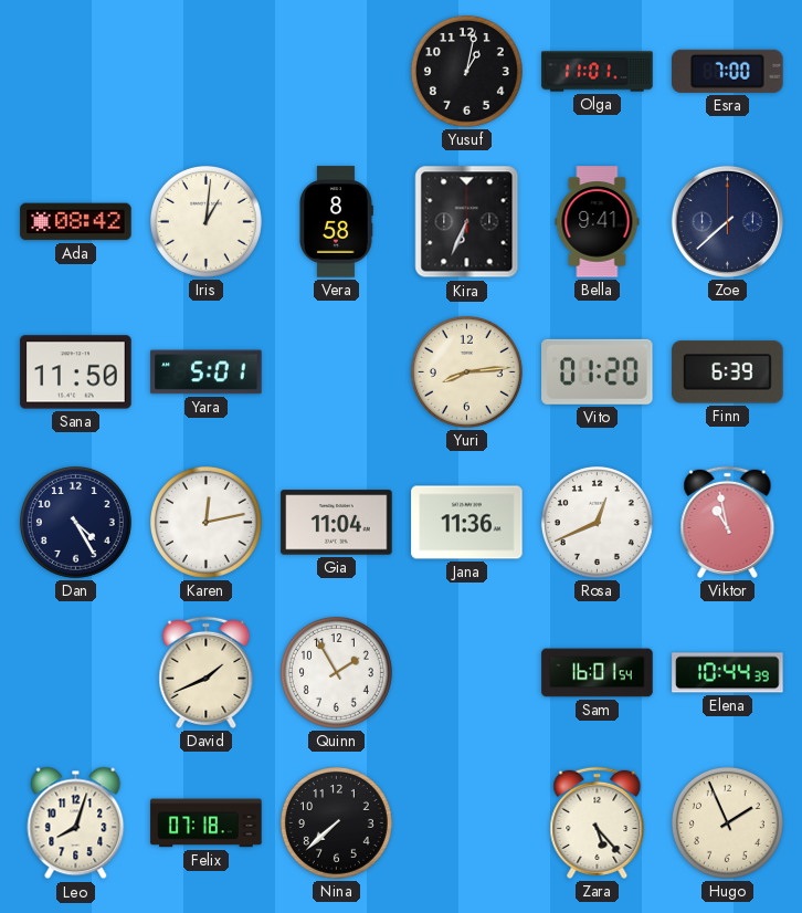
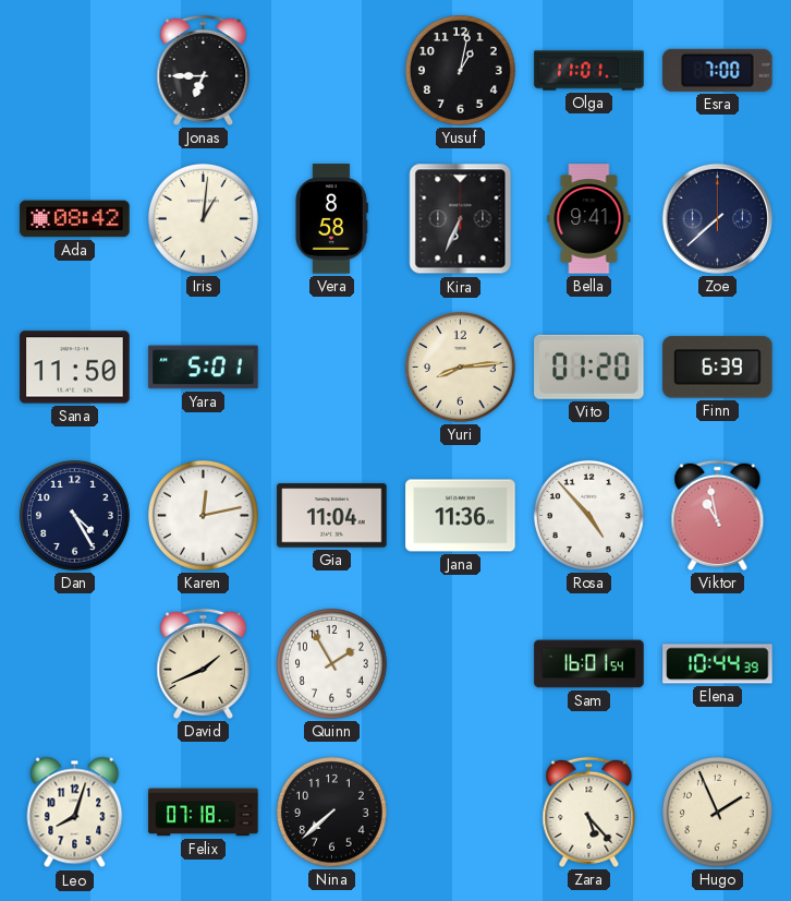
Jonas: none -> 6:45 (204, 70)
Rosa: 12:41 -> 4:53 (588, 515)
